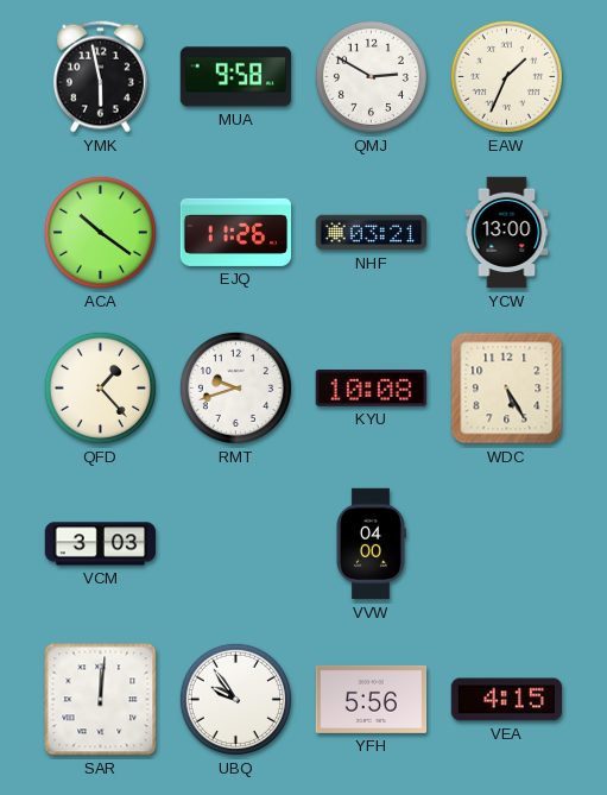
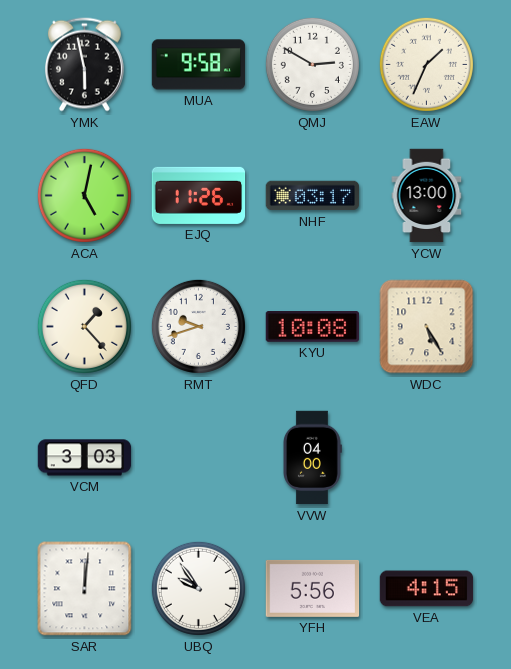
ACA: 10:21 -> 5:02 (84, 195)
NHF: 03:21 -> 03:17 (313, 196)
